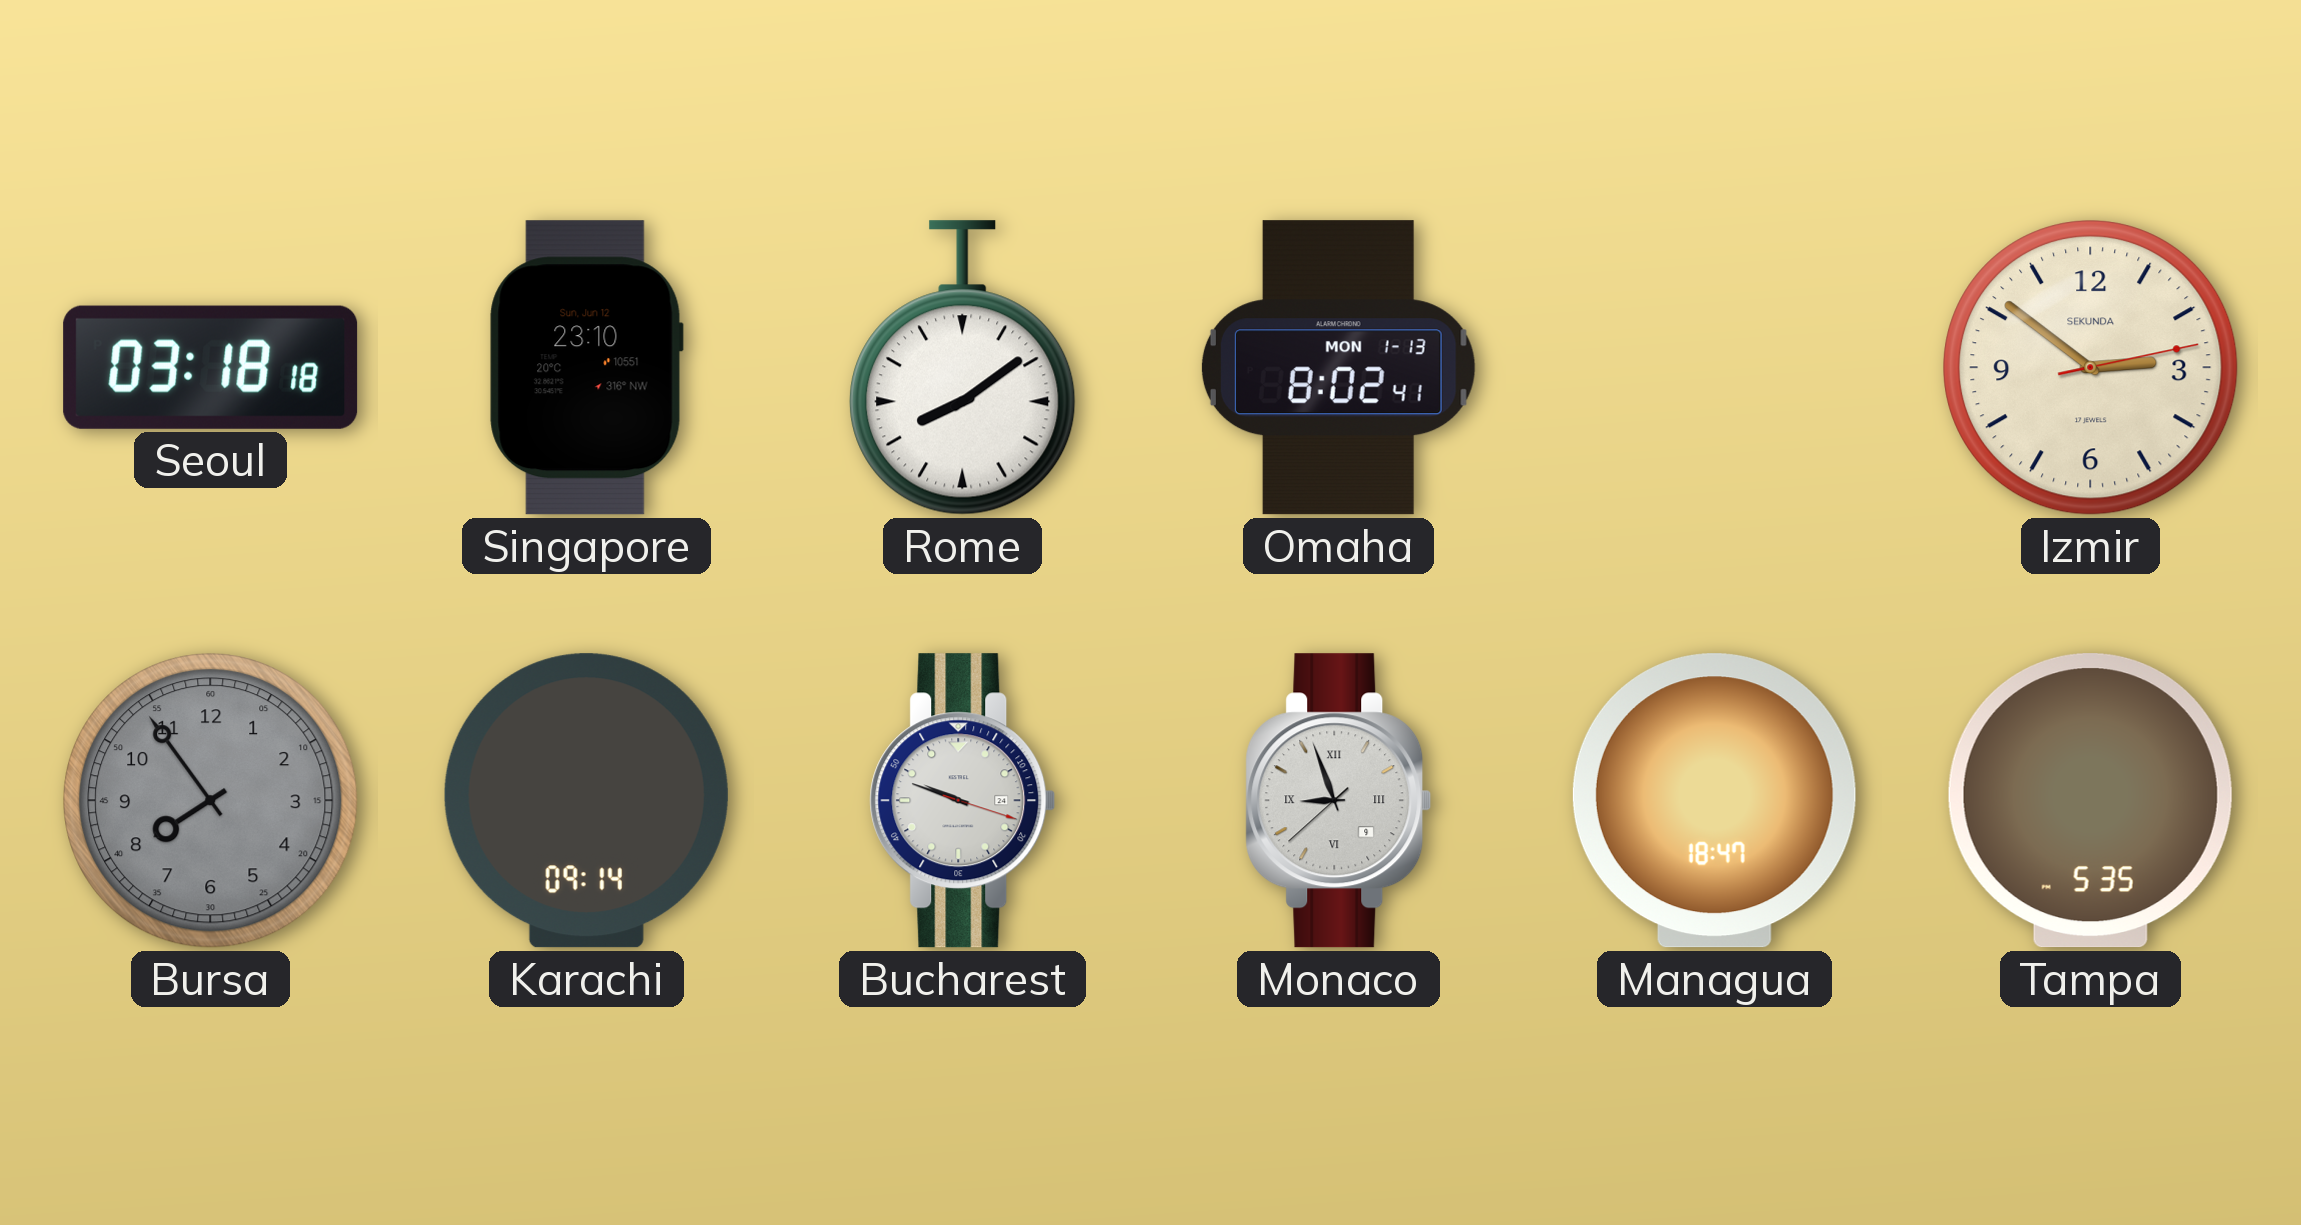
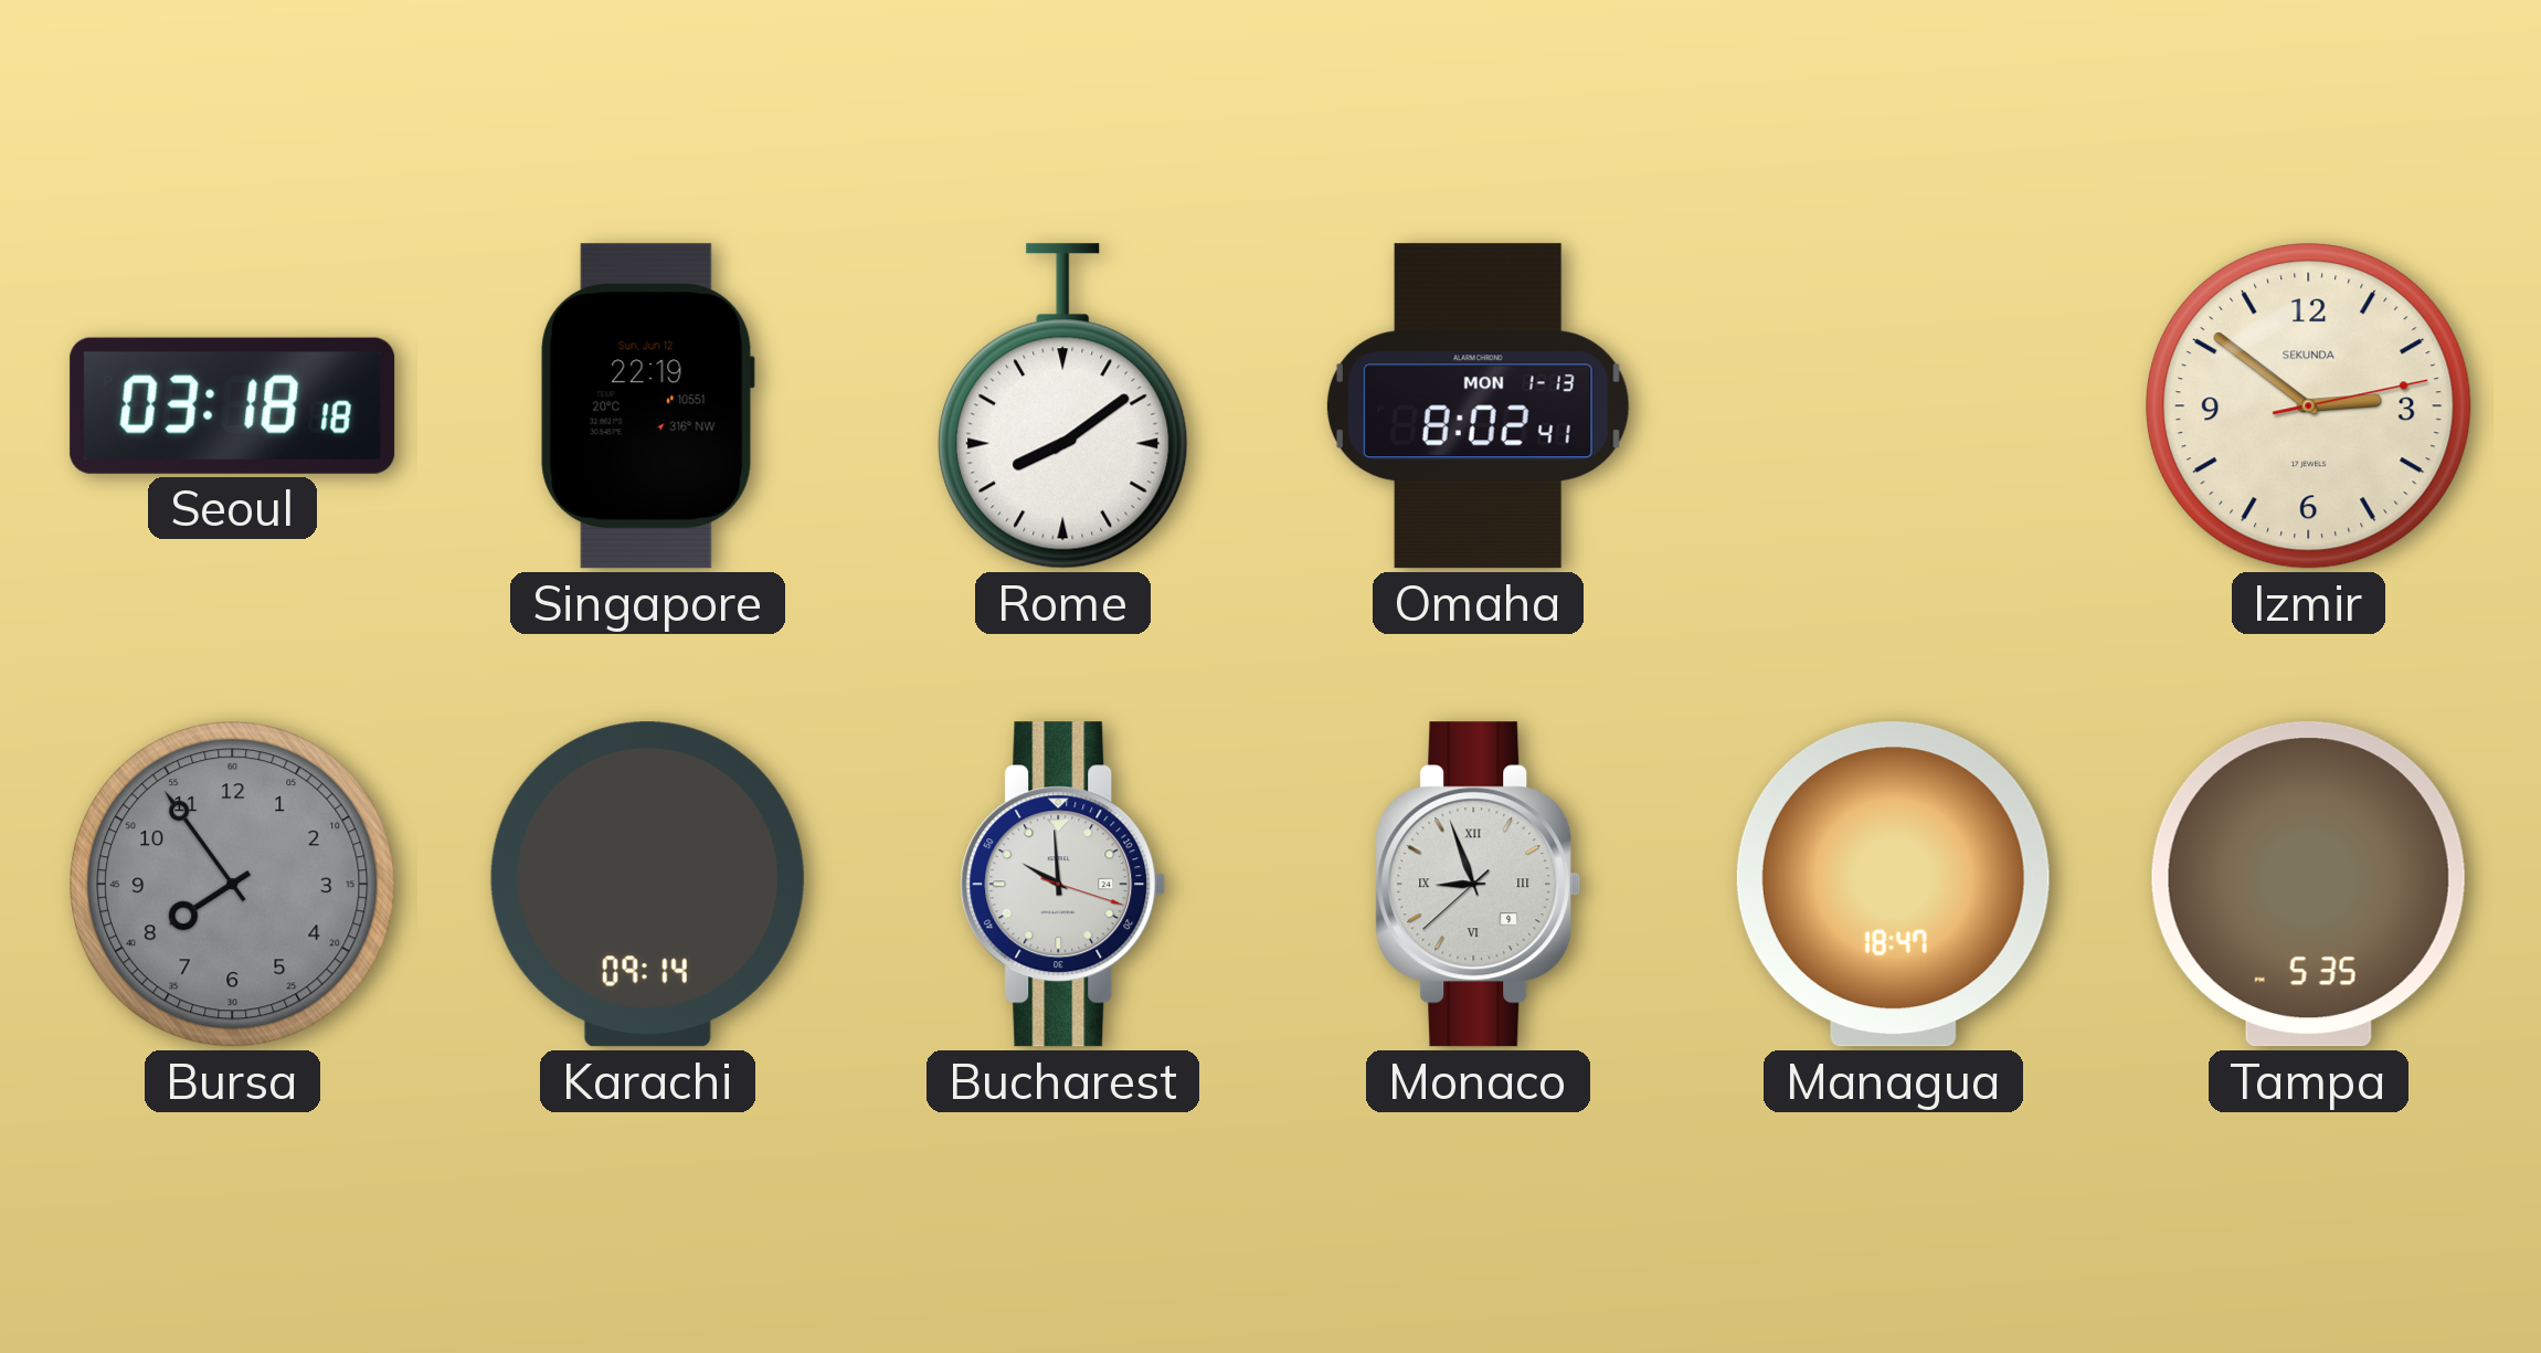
Singapore: 23:10 -> 22:19 (647, 406)
Bucharest: 9:48 -> 9:59 (1063, 885)
